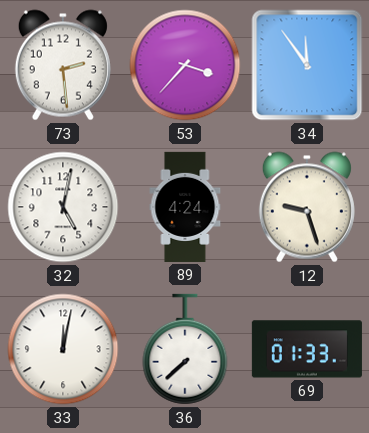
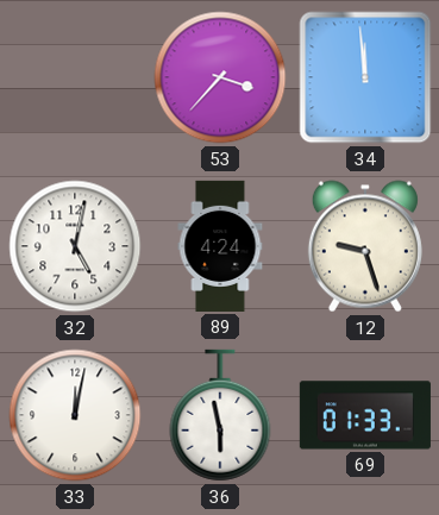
73: 2:29 -> none (63, 65)
34: 11:54 -> 11:59 (365, 77)
36: 7:38 -> 5:58 (220, 415)
